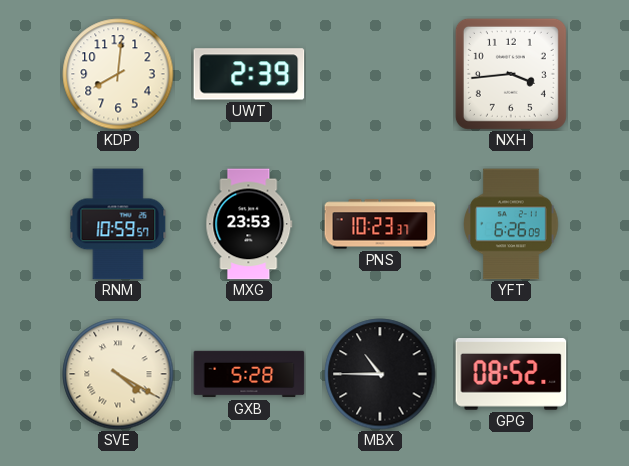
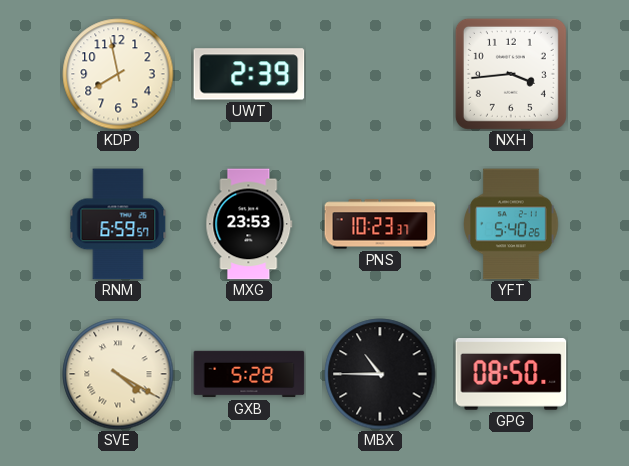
KDP: 8:01 -> 7:58 (118, 74)
RNM: 10:59 -> 6:59 (118, 224)
YFT: 6:26 -> 5:40 (511, 224)
GPG: 08:52 -> 08:50 (511, 374)
